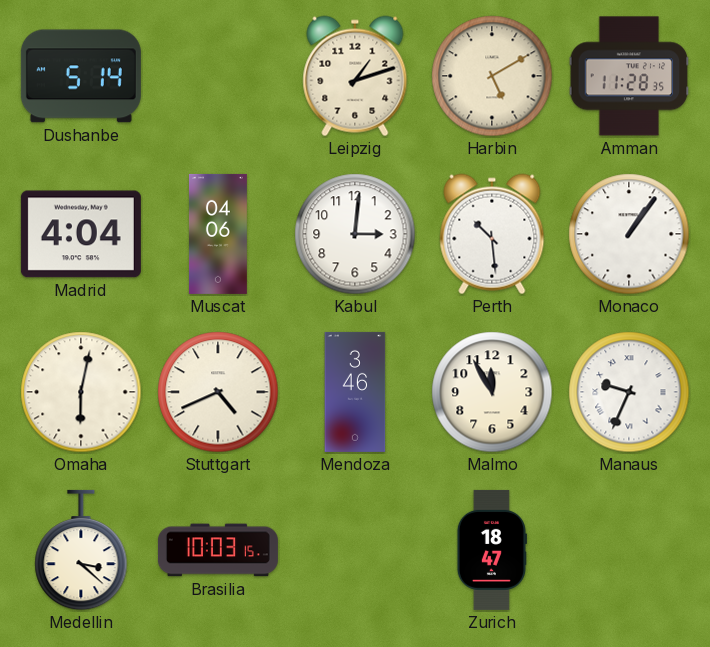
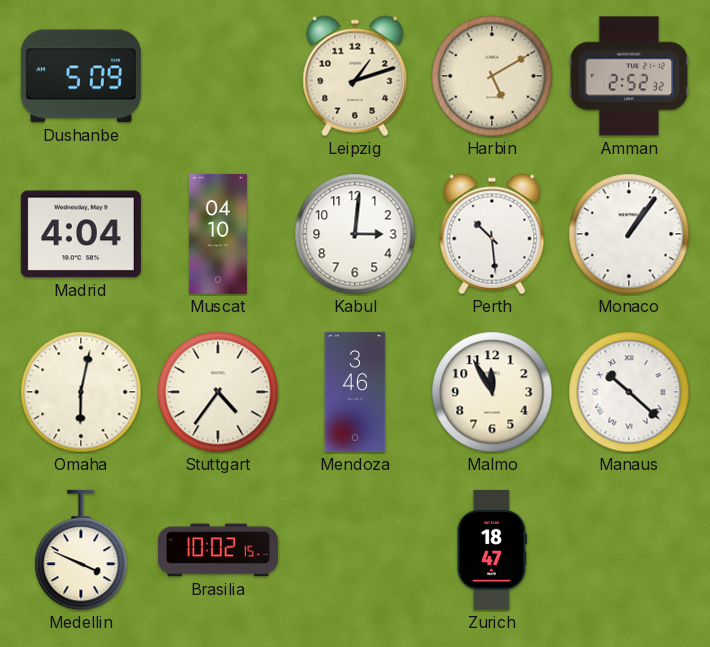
Dushanbe: 5:14 -> 5:09 (81, 76)
Amman: 11:28 -> 2:52 (629, 76)
Muscat: 04:06 -> 04:10 (218, 234)
Stuttgart: 4:41 -> 4:36 (218, 392)
Manaus: 9:34 -> 10:22 (629, 392)
Medellin: 3:22 -> 3:49 (81, 550)
Brasilia: 10:03 -> 10:02 (218, 550)
